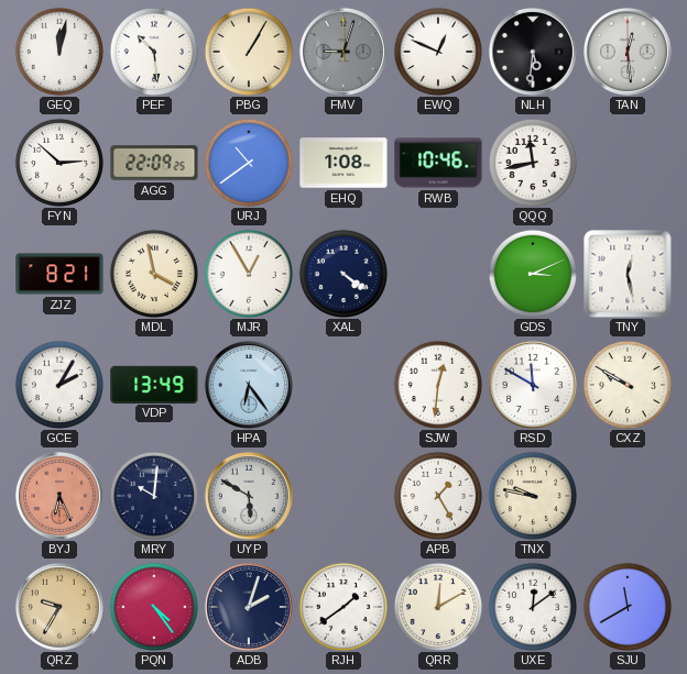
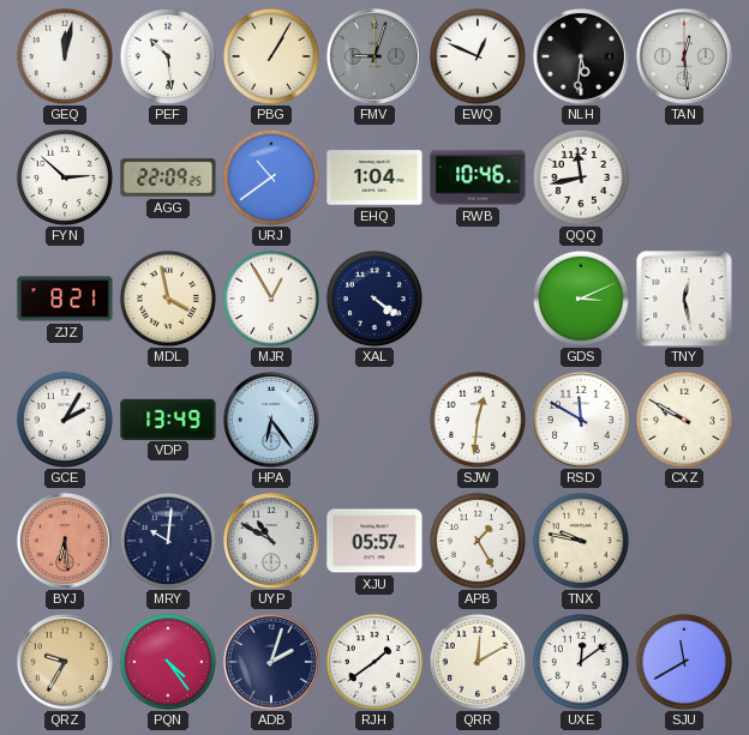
EHQ: 1:08 -> 1:04 (374, 177)
BYJ: 6:26 -> 6:29 (65, 541)
UYP: 5:50 -> 10:50 (271, 541)
XJU: none -> 05:57 (374, 541)
